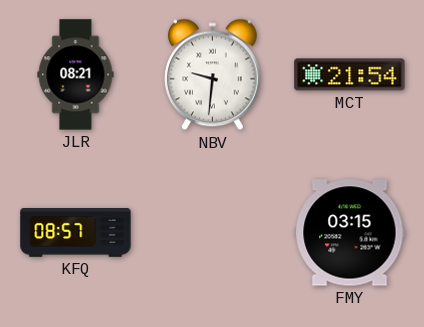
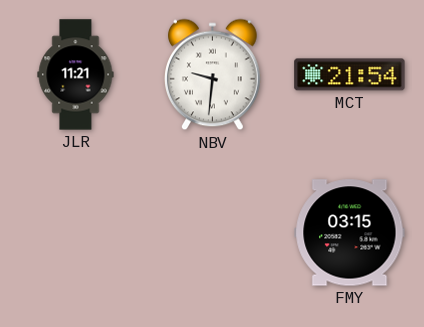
JLR: 08:21 -> 11:21 (76, 75)
KFQ: 08:57 -> none (76, 233)
